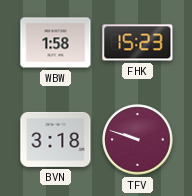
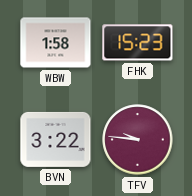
BVN: 3:18 -> 3:22 (56, 139)
TFV: 9:48 -> 9:46 (138, 140)
